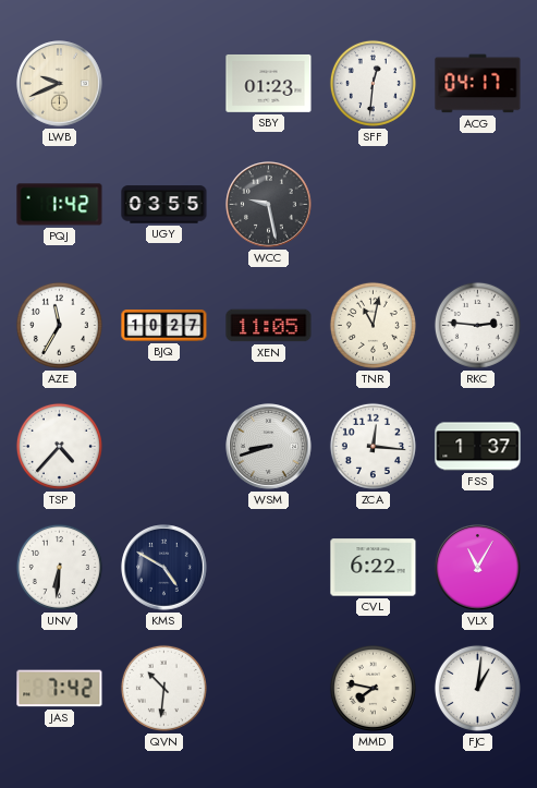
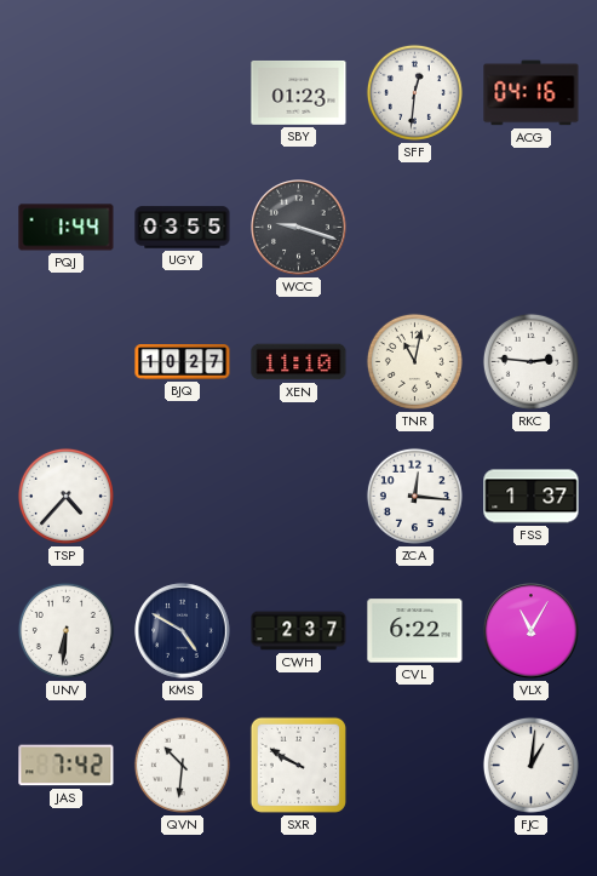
LWB: 9:41 -> none (60, 84)
ACG: 04:17 -> 04:16 (532, 93)
PQJ: 1:42 -> 1:44 (67, 228)
WCC: 9:28 -> 9:18 (299, 228)
AZE: 11:35 -> none (59, 325)
XEN: 11:05 -> 11:10 (299, 362)
WSM: 8:42 -> none (269, 447)
CWH: none -> 2:37 (299, 631)
SXR: none -> 9:50 (298, 765)
MMD: 7:47 -> none (373, 688)
